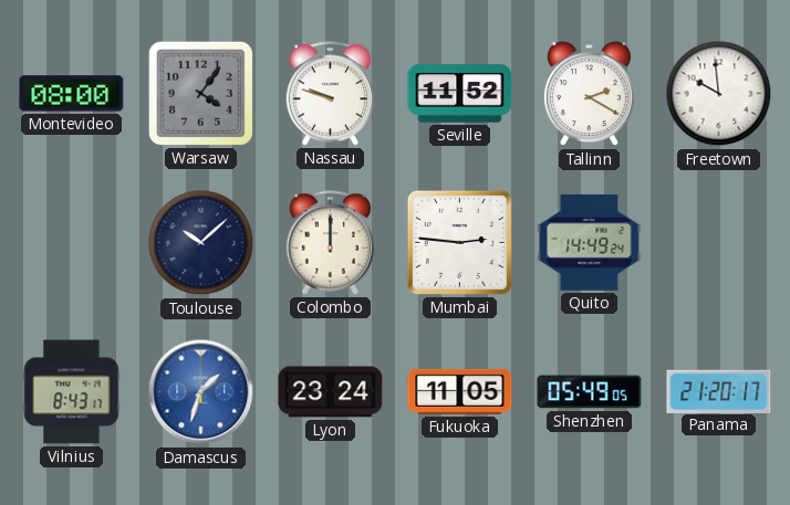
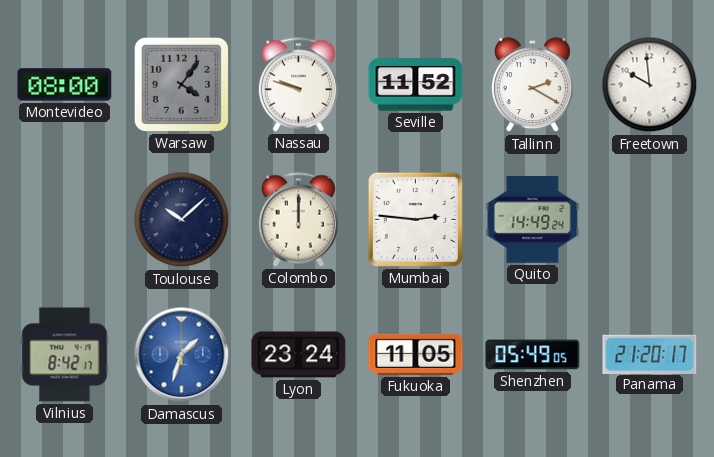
Vilnius: 8:43 -> 8:42 (65, 355)
